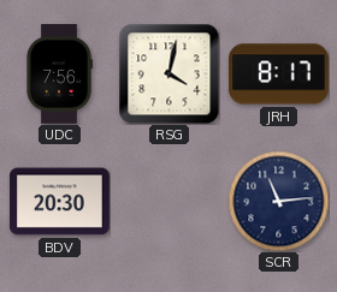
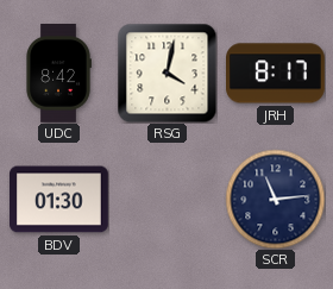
UDC: 7:56 -> 8:42 (58, 74)
BDV: 20:30 -> 01:30 (59, 200)
